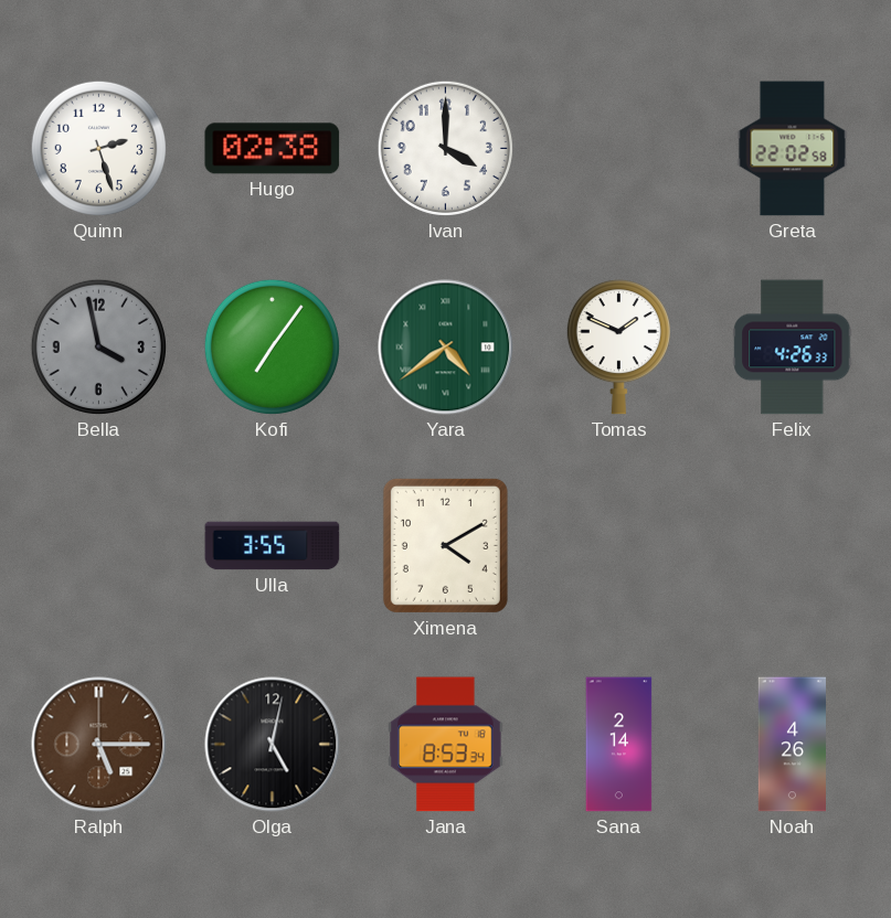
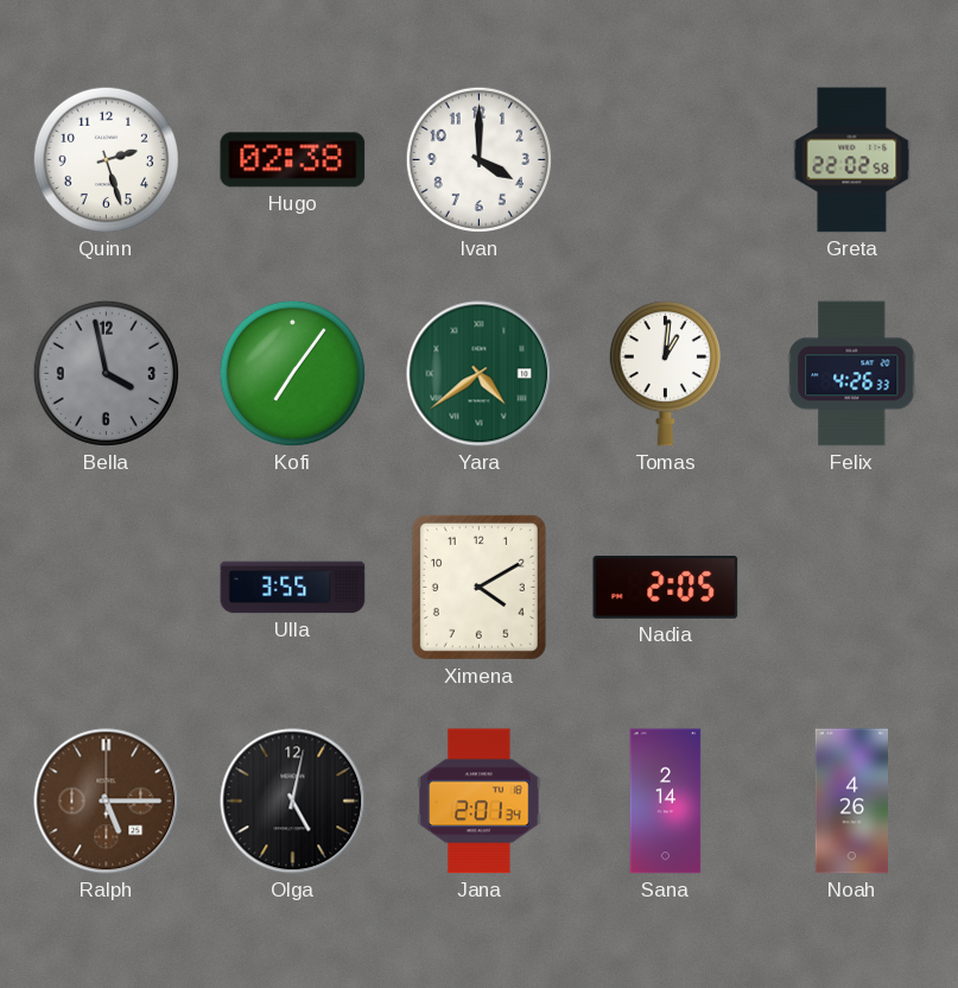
Tomas: 1:49 -> 1:01 (665, 374)
Nadia: none -> 2:05 (666, 587)
Jana: 8:53 -> 2:01 (480, 802)
